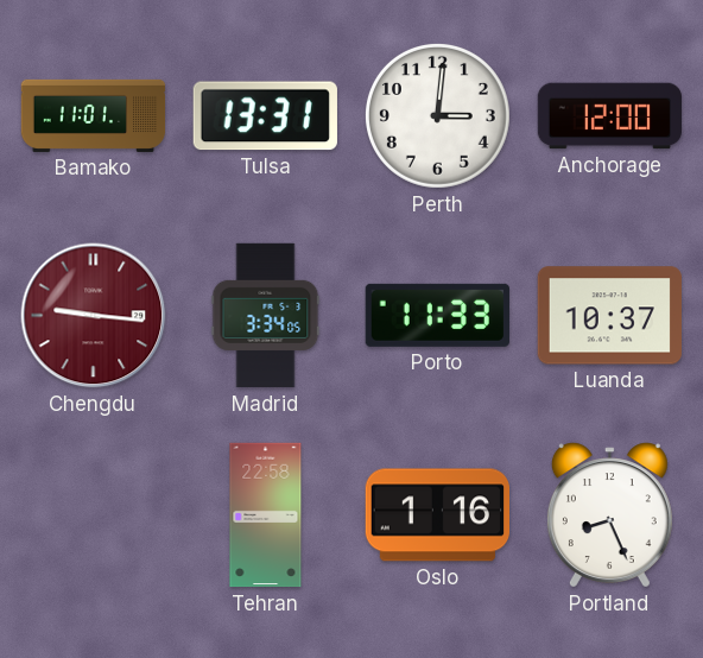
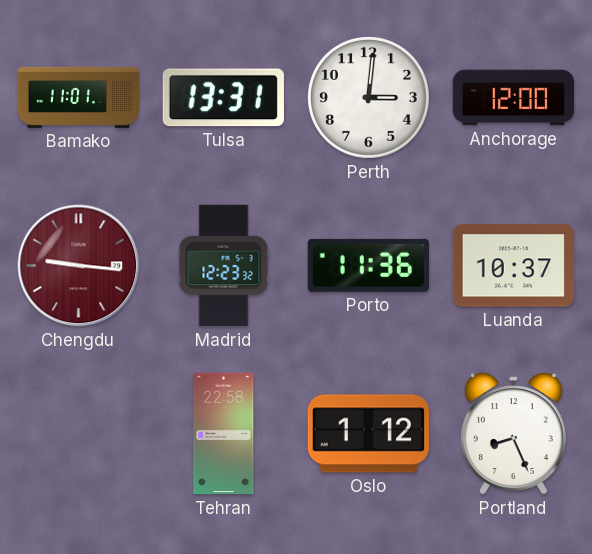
Madrid: 3:34 -> 12:23 (224, 266)
Porto: 11:33 -> 11:36 (368, 265)
Oslo: 1:16 -> 1:12 (368, 434)
